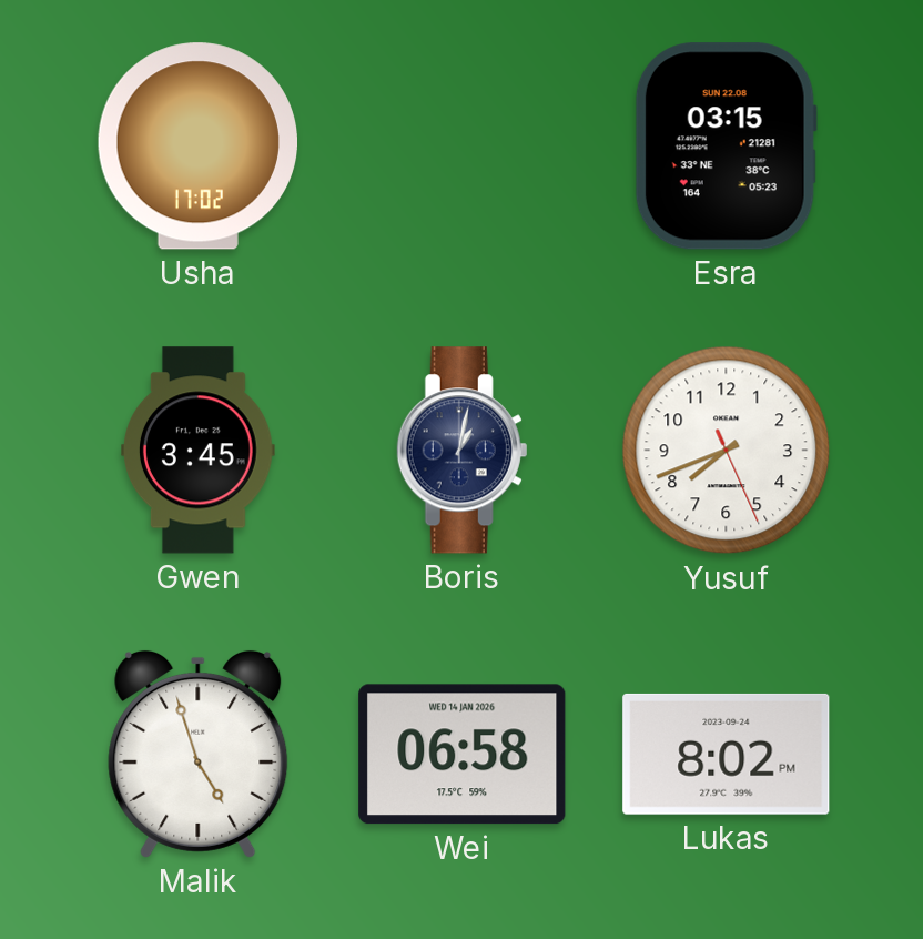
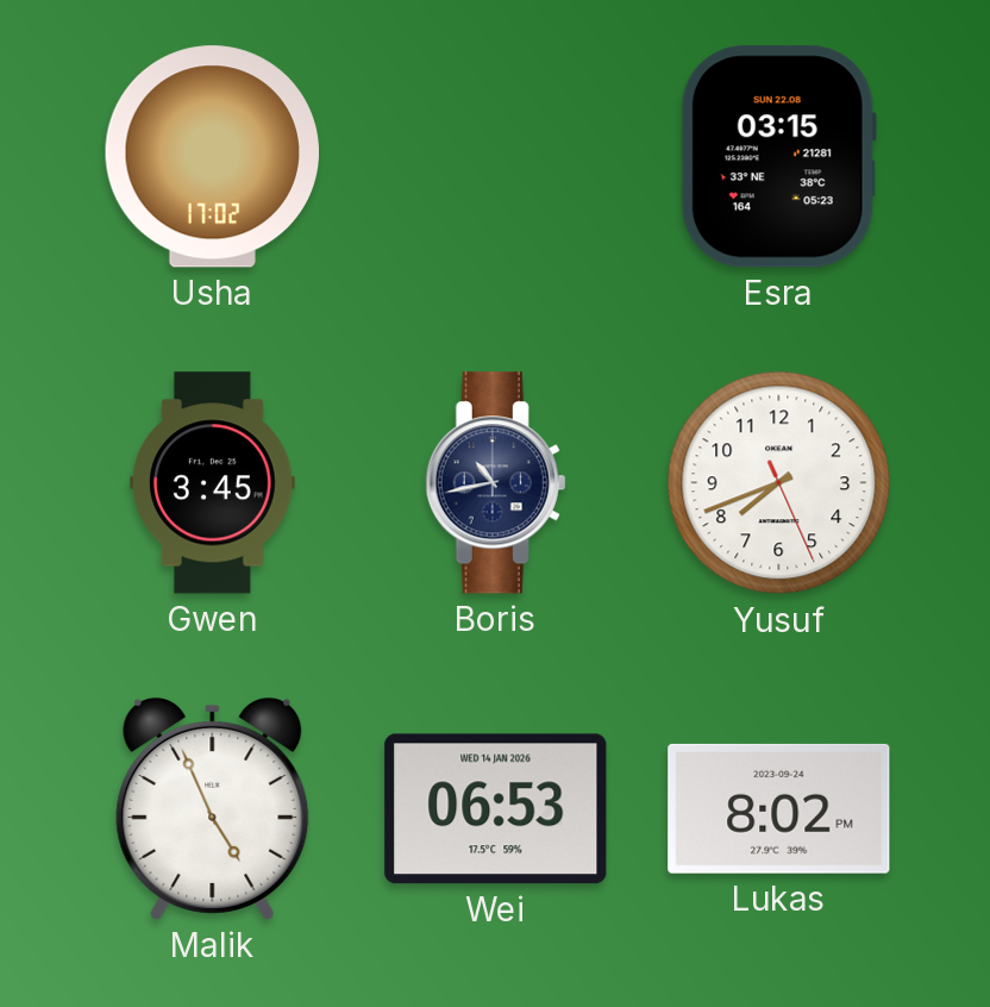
Boris: 1:02 -> 10:43 (496, 483)
Malik: 4:57 -> 4:56 (213, 808)
Wei: 06:58 -> 06:53 (496, 809)
